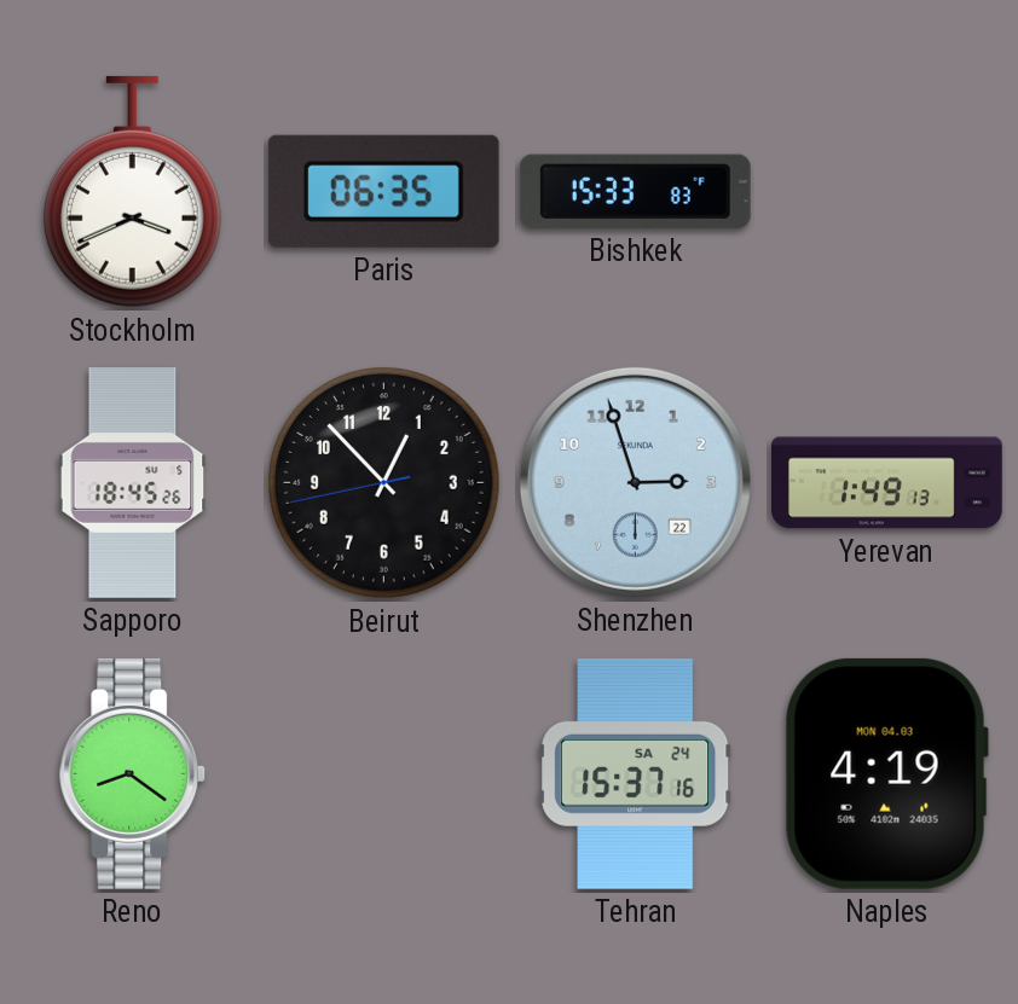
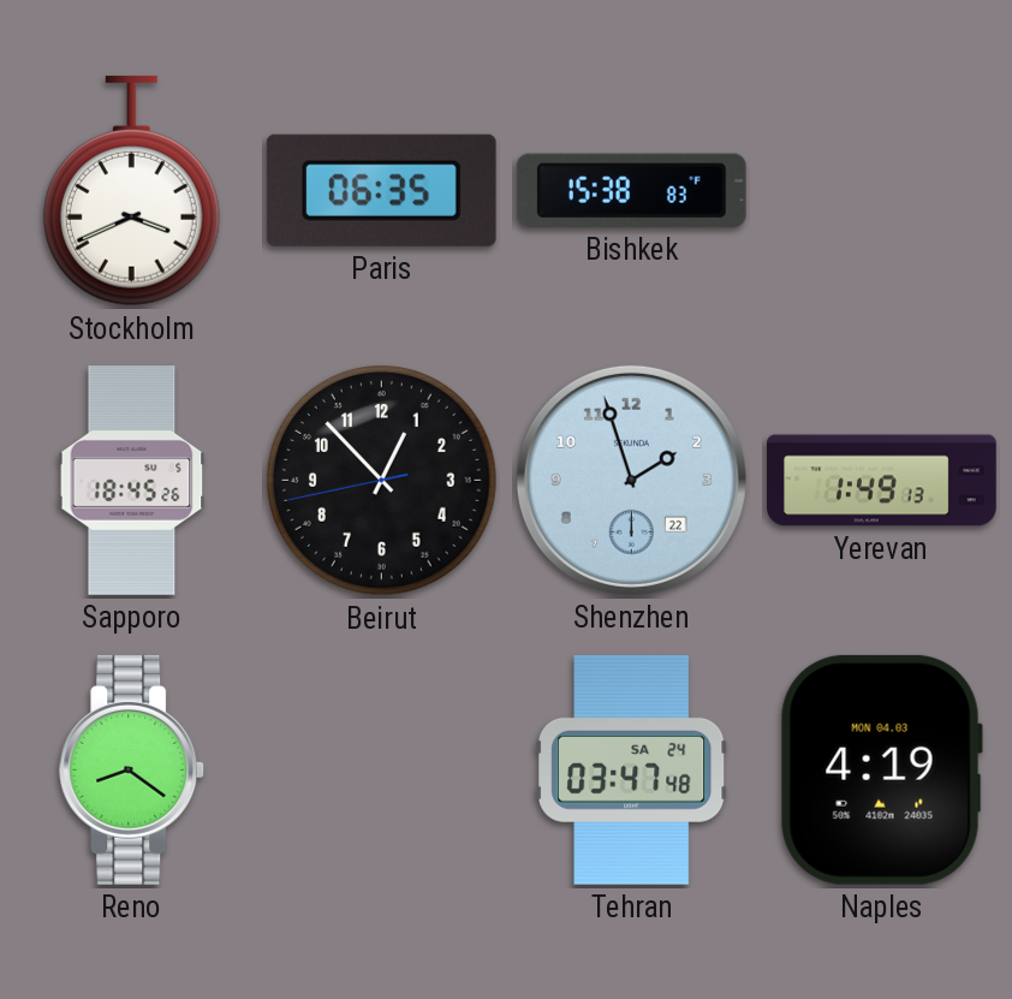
Bishkek: 15:33 -> 15:38 (631, 190)
Shenzhen: 2:57 -> 1:57 (631, 480)
Tehran: 15:37 -> 03:47 (632, 769)
